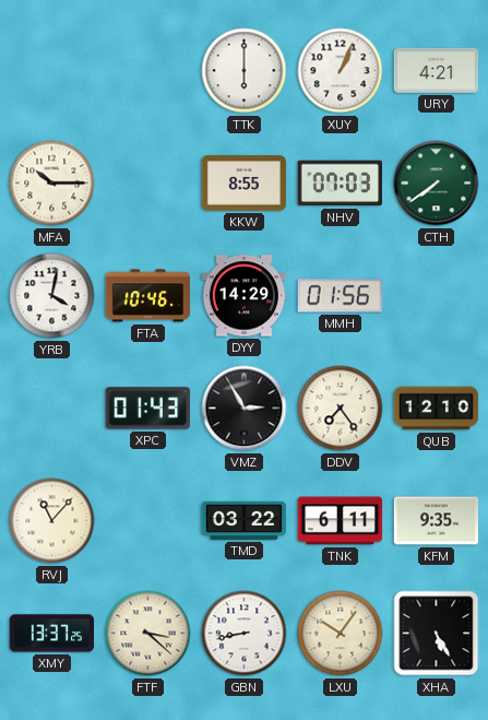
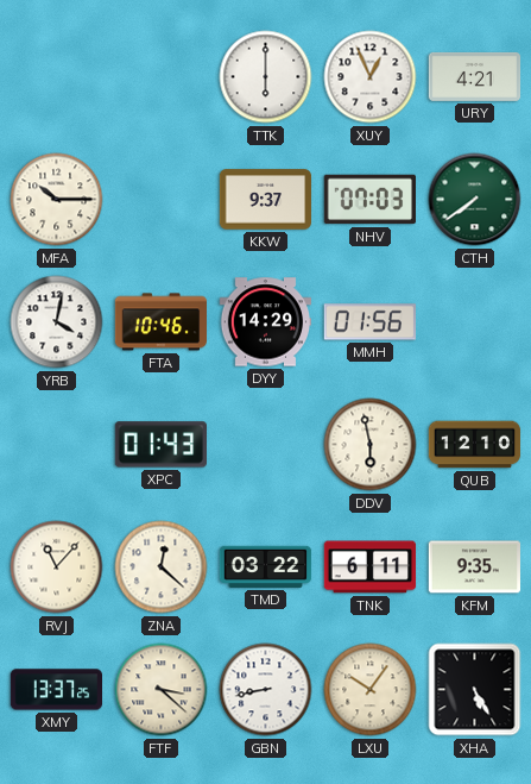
XUY: 1:04 -> 12:56 (371, 77)
KKW: 8:55 -> 9:37 (266, 200)
VMZ: 2:55 -> none (245, 409)
DDV: 7:24 -> 5:58 (371, 445)
ZNA: none -> 12:22 (162, 567)
